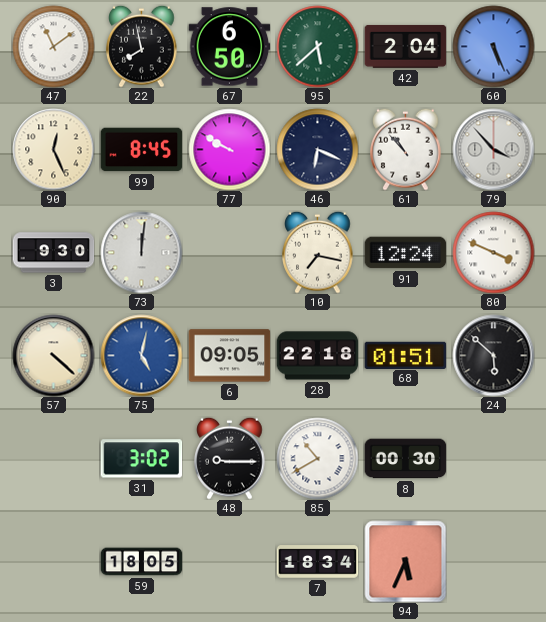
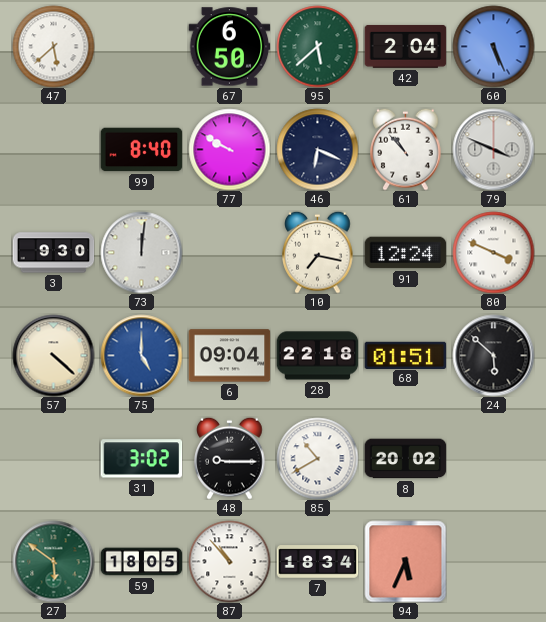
47: 11:09 -> 5:38 (53, 46)
22: 7:58 -> none (142, 46)
90: 12:26 -> none (53, 149)
99: 8:45 -> 8:40 (141, 150)
79: 3:53 -> 3:49 (493, 149)
75: 5:02 -> 5:00 (141, 355)
6: 09:05 -> 09:04 (229, 356)
8: 00:30 -> 20:02 (405, 459)
27: none -> 5:51 (53, 561)
87: none -> 10:53 (229, 561)
